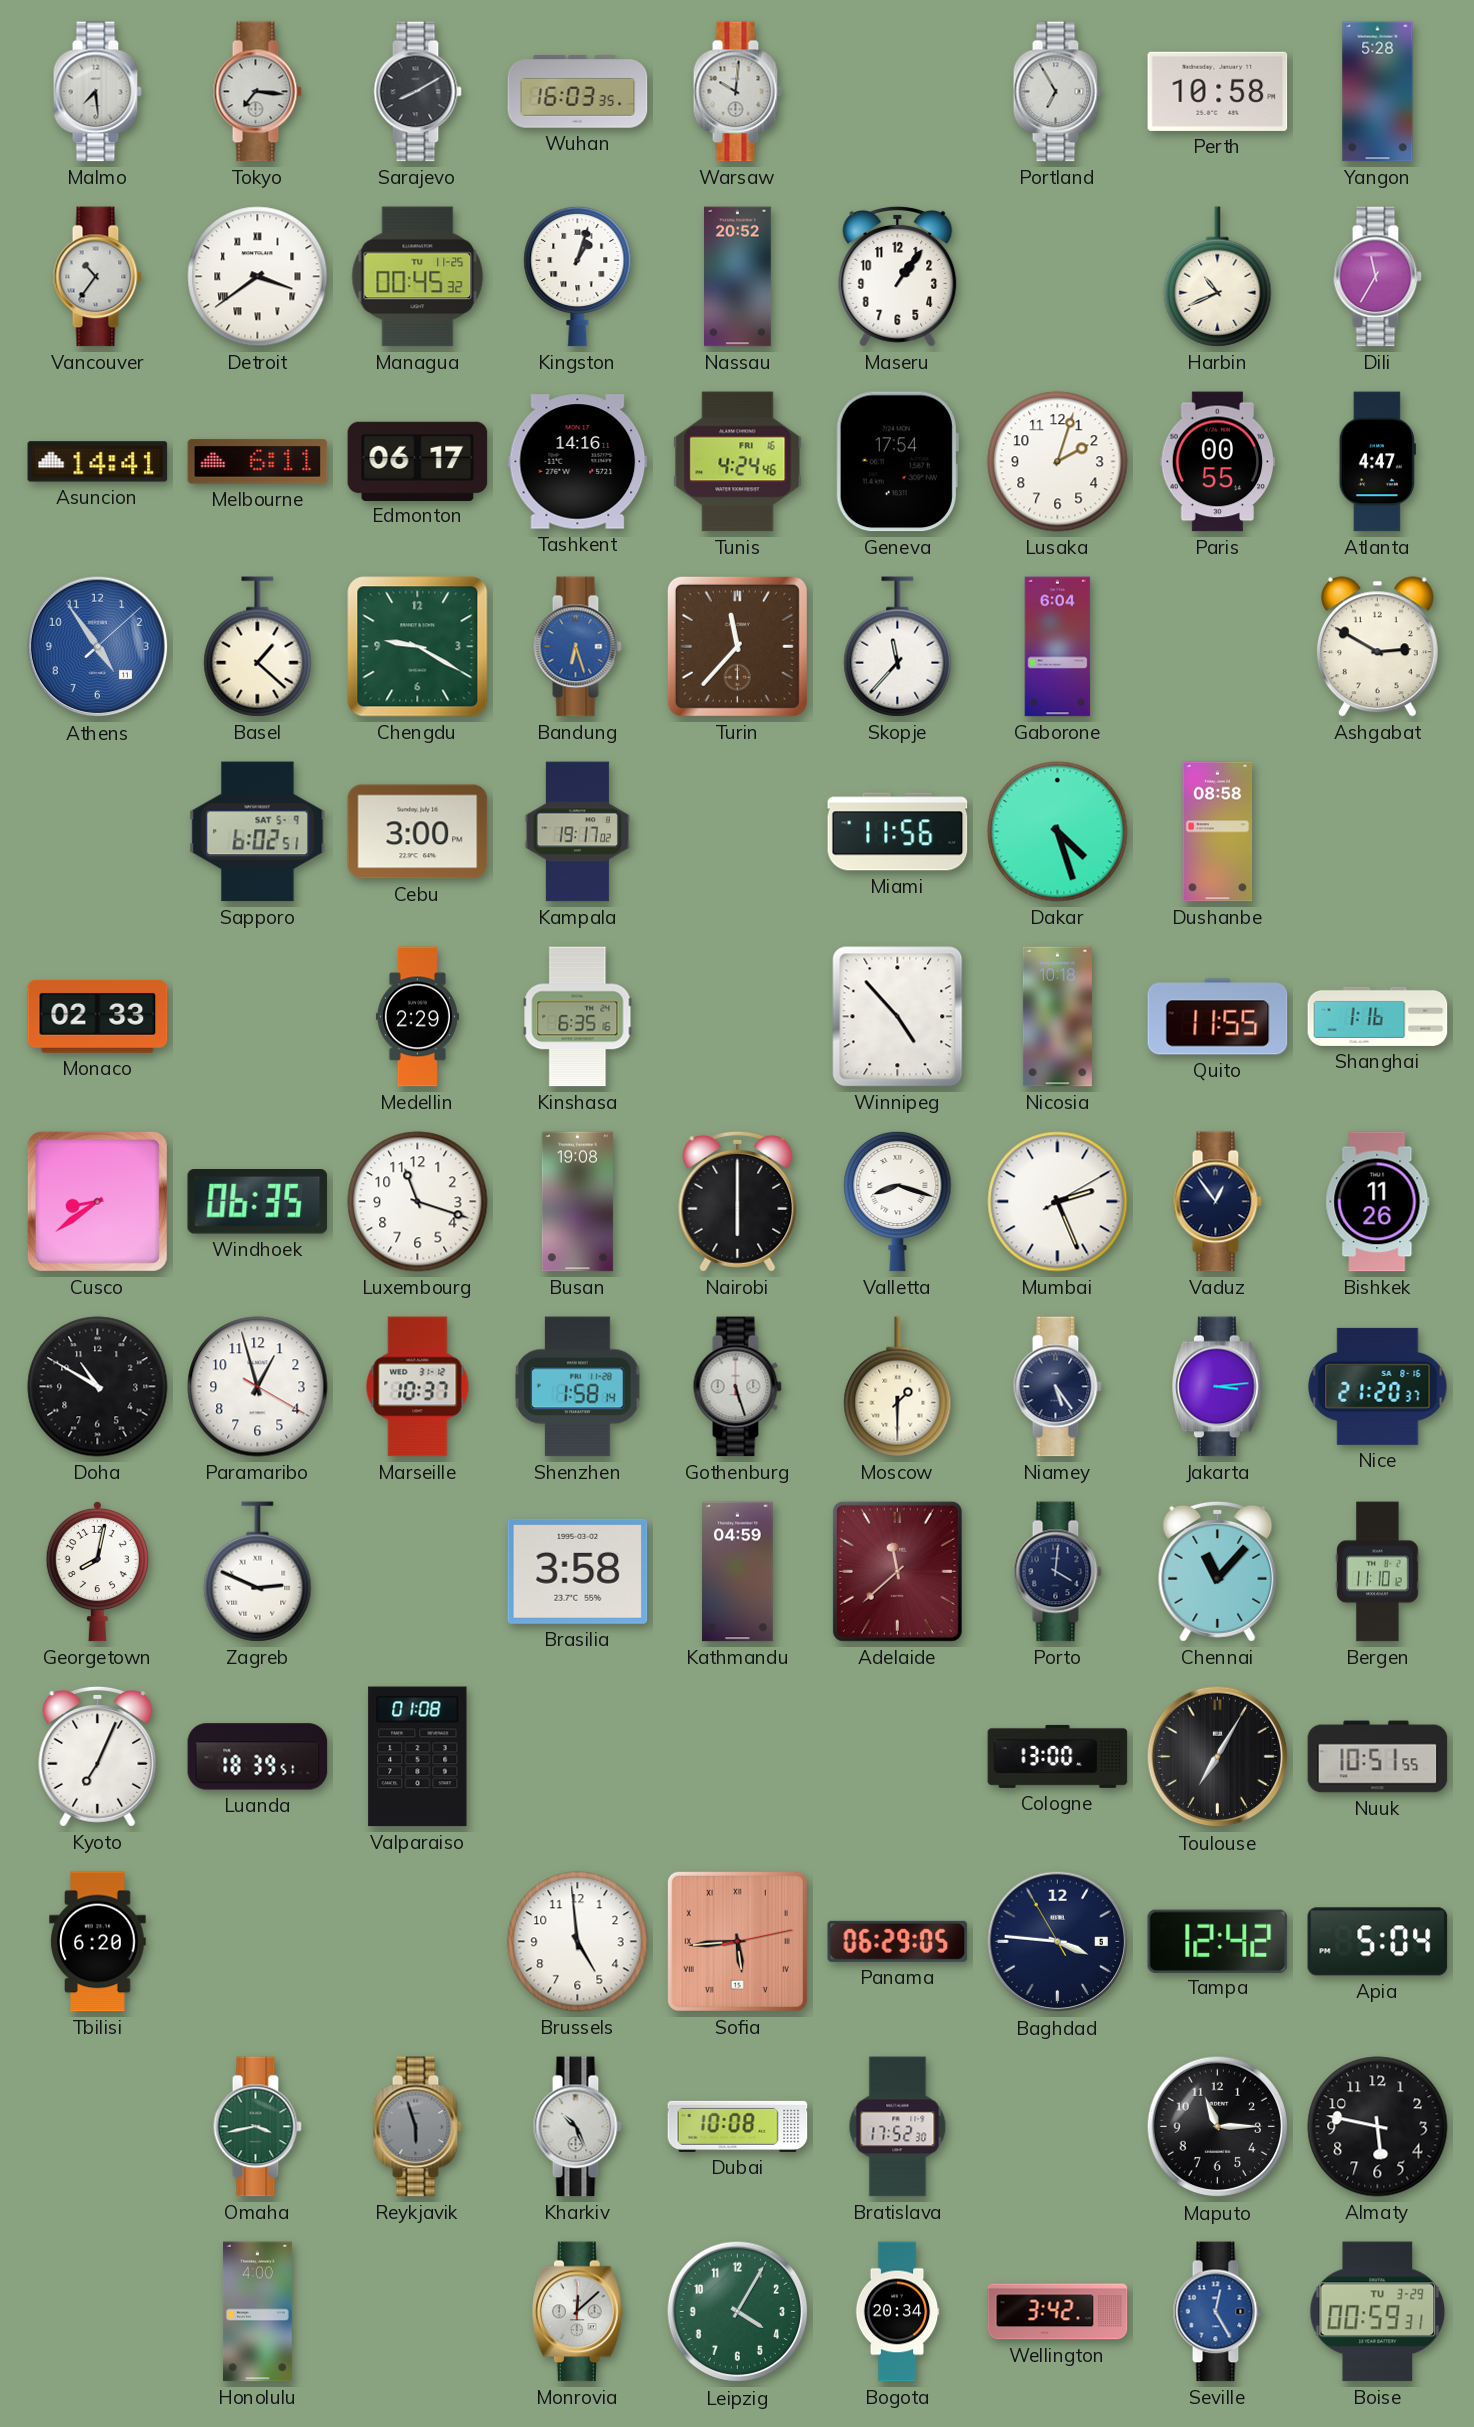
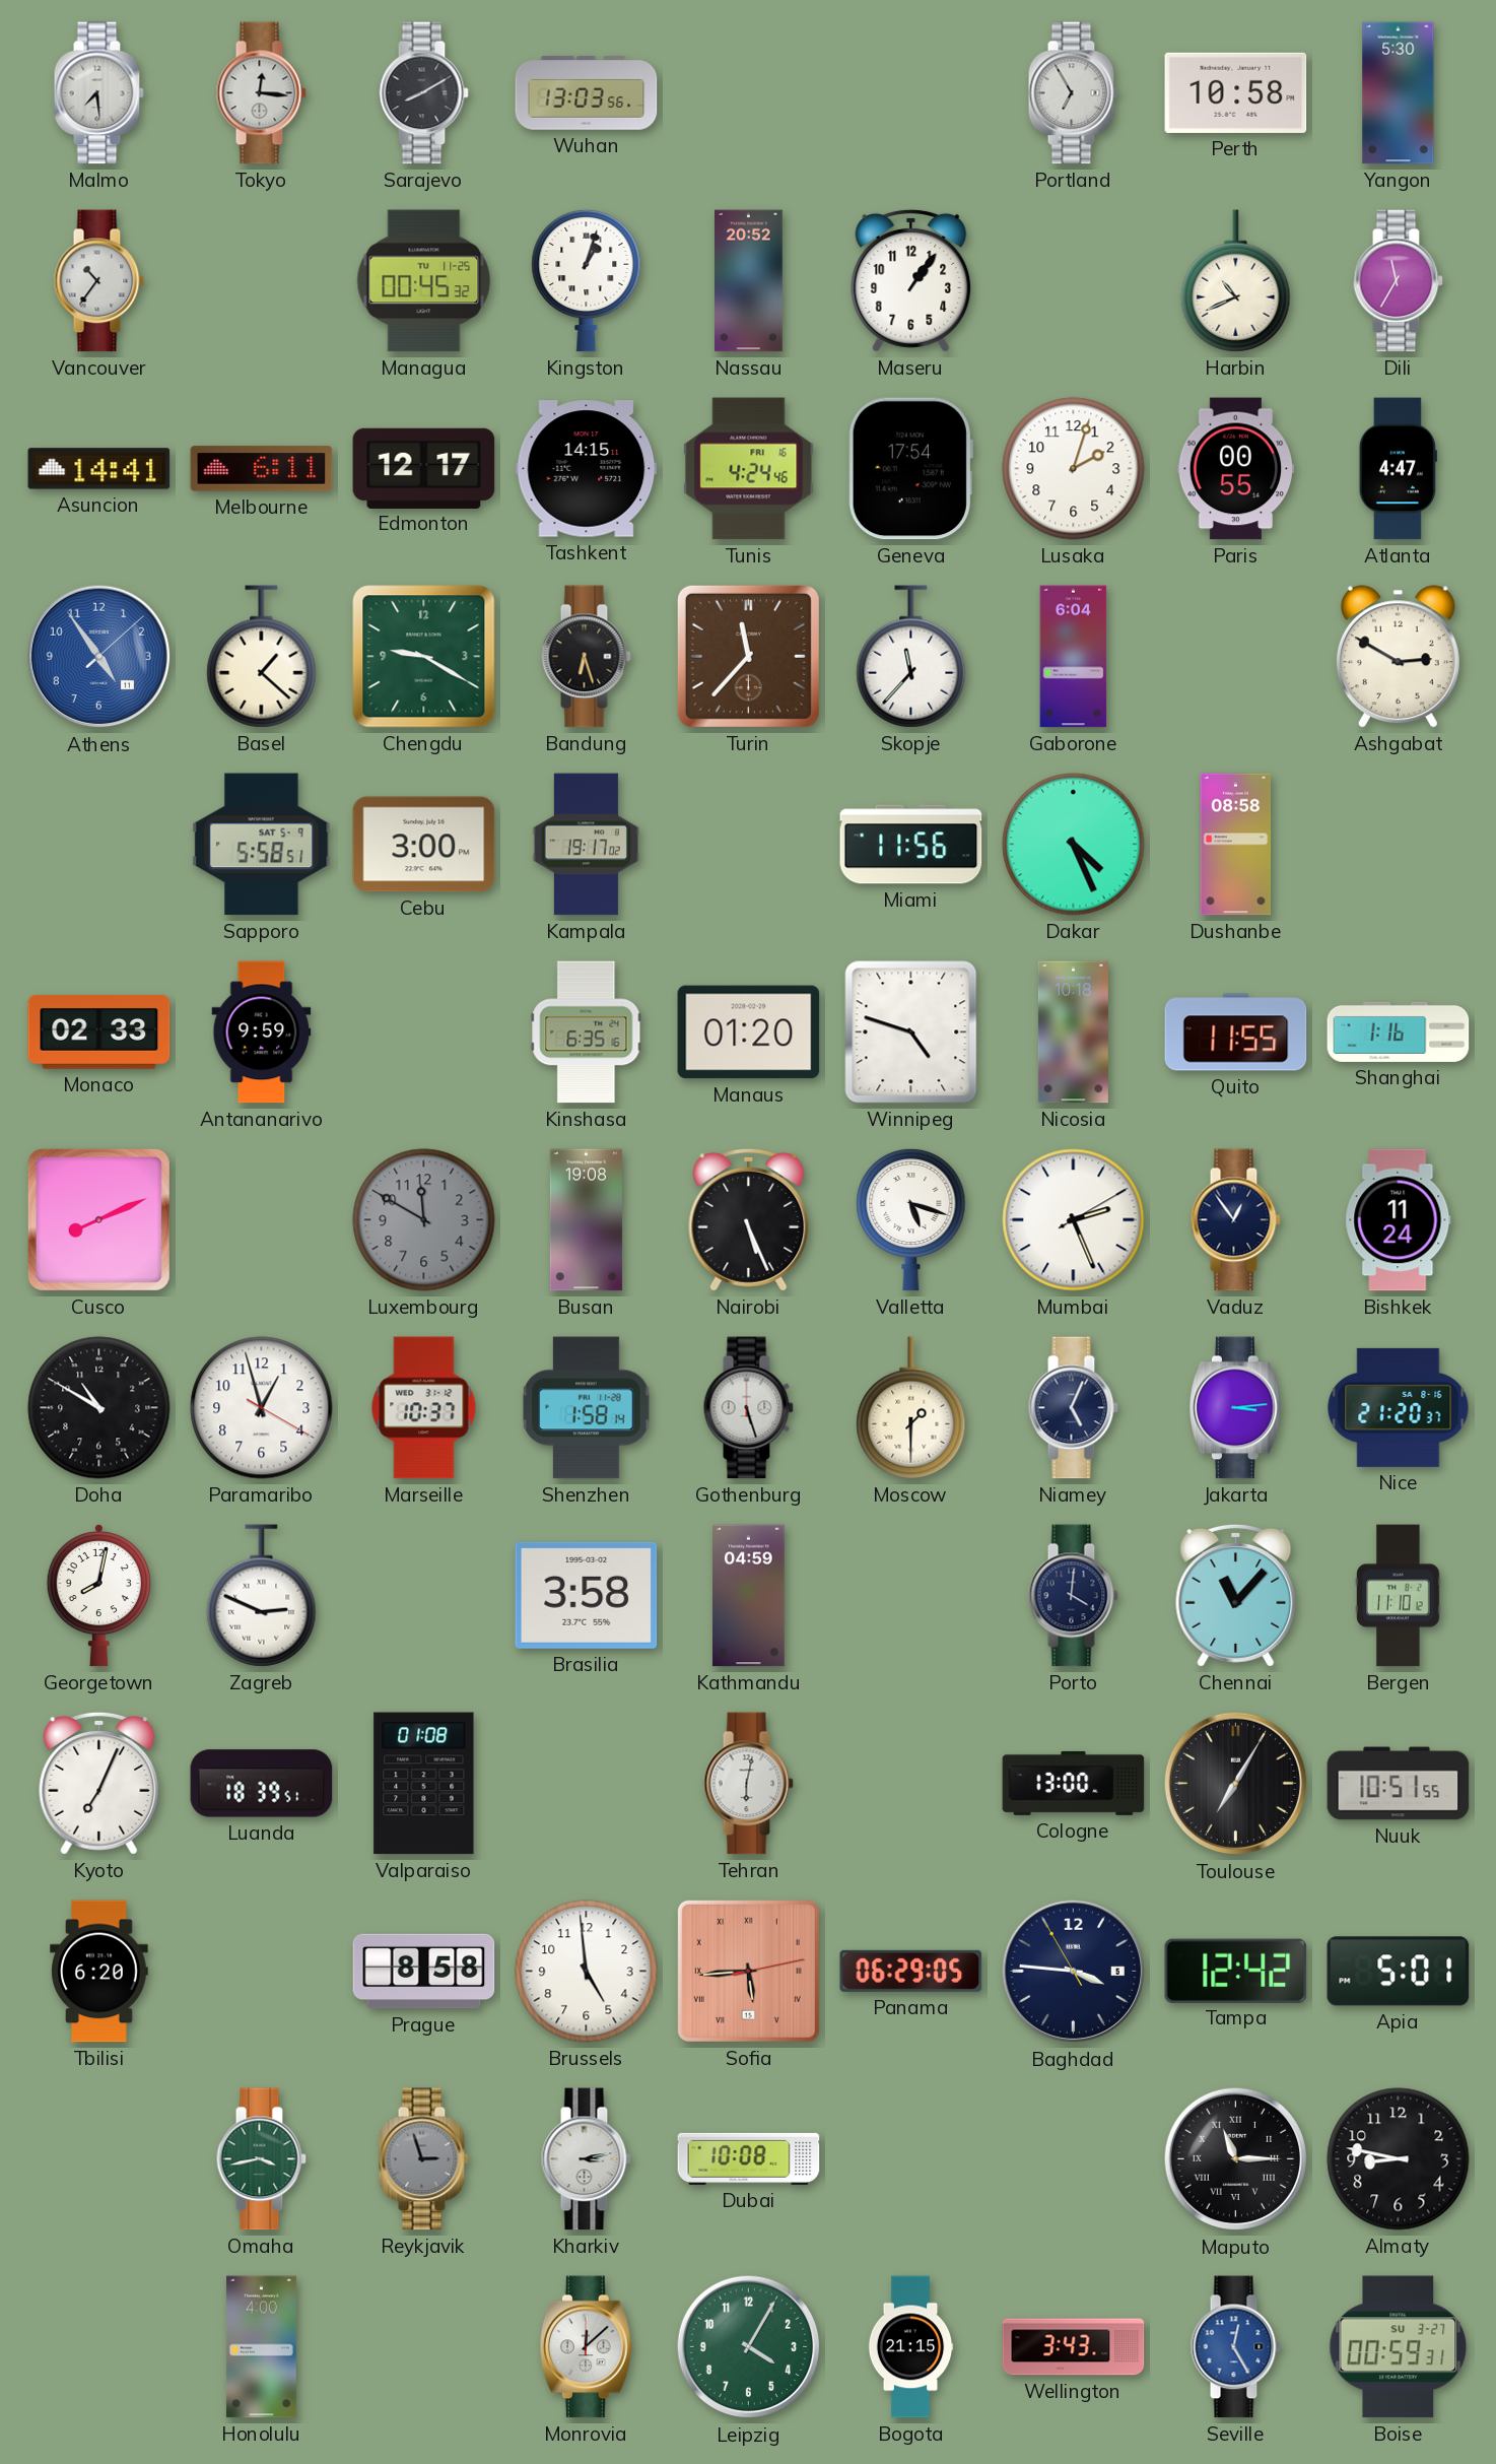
Tokyo: 7:16 -> 12:16 (261, 93)
Wuhan: 16:03 -> 13:03 (587, 93)
Warsaw: 10:01 -> none (737, 92)
Yangon: 5:28 -> 5:30 (1399, 93)
Detroit: 3:39 -> none (258, 277)
Edmonton: 06:17 -> 12:17 (424, 468)
Tashkent: 14:16 -> 14:15 (587, 469)
Bandung dial: blue -> black (586, 657)
Sapporo: 6:02 -> 5:58 (262, 845)
Dakar: 4:27 -> 4:26 (1074, 845)
Antananarivo: none -> 9:59 (262, 1033)
Medellin: 2:29 -> none (417, 1017)
Manaus: none -> 01:20 (749, 1033)
Winnipeg: 4:53 -> 4:48 (911, 1033)
Cusco: 8:39 -> 8:11 (98, 1219)
Windhoek: 06:35 -> none (258, 1202)
Luxembourg: 11:18 -> 11:50 (424, 1220)
Luxembourg dial: white -> grey (424, 1220)
Nairobi: 6:00 -> 5:26 (749, 1219)
Valletta: 8:18 -> 5:18 (911, 1219)
Bishkek: 11:26 -> 11:24 (1399, 1220)
Niamey: 5:24 -> 5:04 (1073, 1408)
Adelaide: 11:38 -> none (897, 1571)
Tehran: none -> 6:02 (748, 1784)
Prague: none -> 8:58 (424, 1972)
Apia: 5:04 -> 5:01 (1399, 1972)
Reykjavik: 5:57 -> 2:57 (423, 2159)
Kharkiv: 10:26 -> 3:13 (586, 2159)
Bratislava: 17:52 -> none (898, 2127)
Maputo numerals: Arabic -> Roman (1236, 2159)
Almaty: 5:47 -> 8:47 (1399, 2159)
Bogota: 20:34 -> 21:15 (910, 2347)
Wellington: 3:42 -> 3:43 (1074, 2347)
Boise date: TU 3-29 -> SU 3-27 (1399, 2347)
